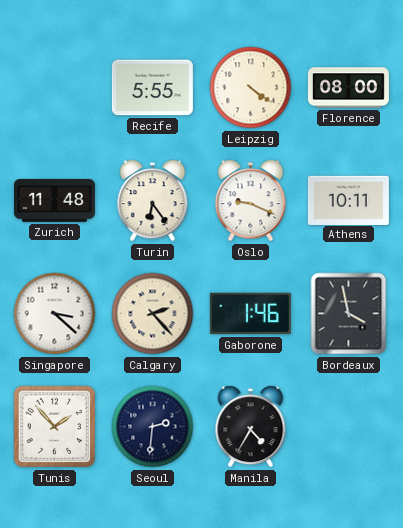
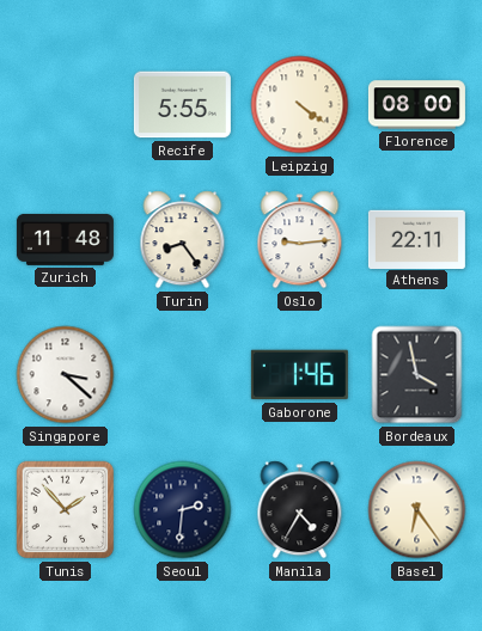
Turin: 6:24 -> 8:24 (183, 240)
Oslo: 9:19 -> 9:14 (300, 240)
Athens: 10:11 -> 22:11 (416, 239)
Calgary: 2:23 -> none (153, 314)
Basel: none -> 6:24 (417, 510)
